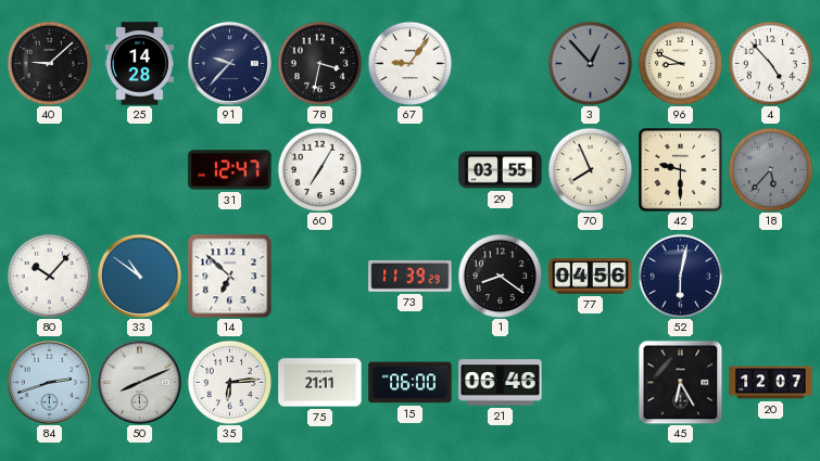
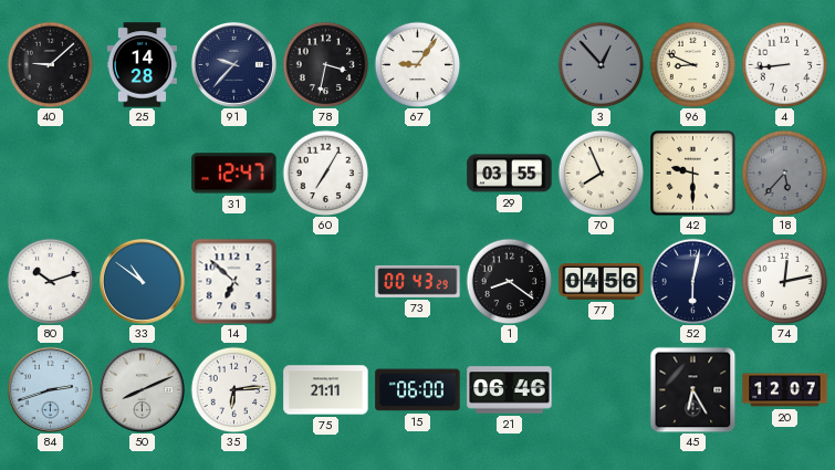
4: 4:53 -> 8:44 (784, 64)
80: 10:07 -> 10:12 (50, 281)
73: 11:39 -> 00:43 (418, 281)
74: none -> 12:13 (784, 281)
